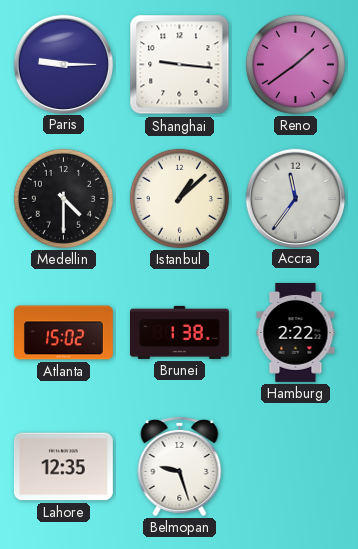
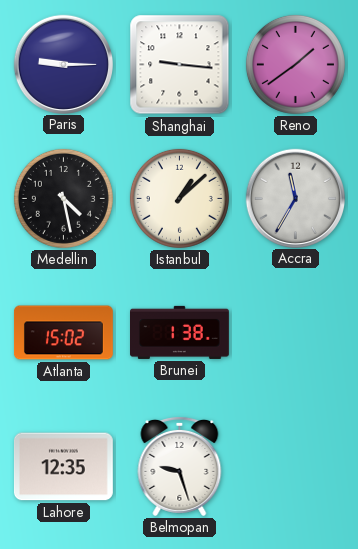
Medellin: 4:30 -> 4:28 (63, 198)
Accra: 11:36 -> 11:35 (295, 198)
Hamburg: 2:22 -> none (296, 332)
